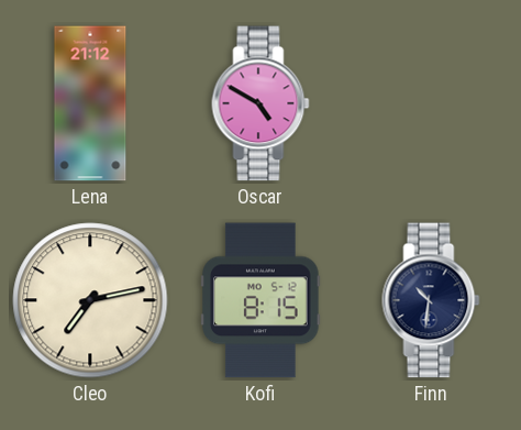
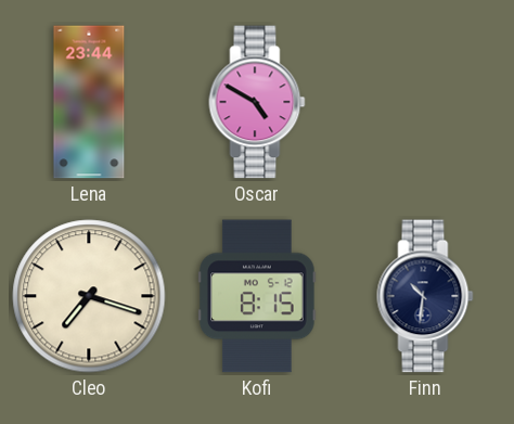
Lena: 21:12 -> 23:44 (89, 102)
Cleo: 7:13 -> 7:18 (89, 296)
